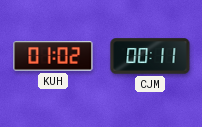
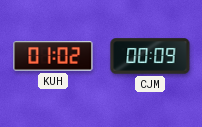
CJM: 00:11 -> 00:09 (150, 56)
